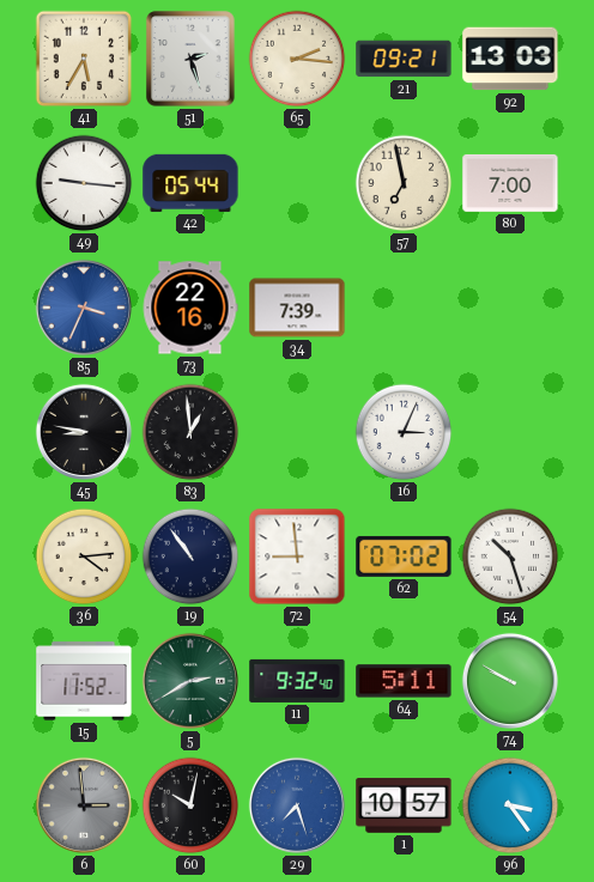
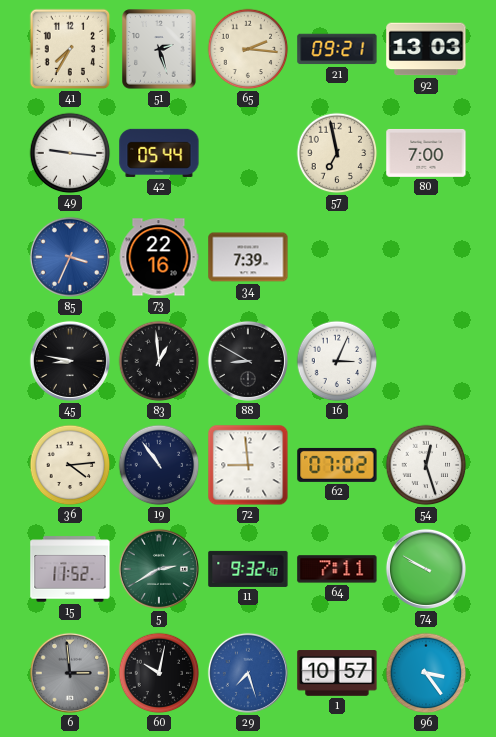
41: 5:35 -> 7:35 (70, 49)
88: none -> 8:50 (248, 361)
54: 10:27 -> 12:27 (426, 465)
64: 5:11 -> 7:11 (337, 569)
